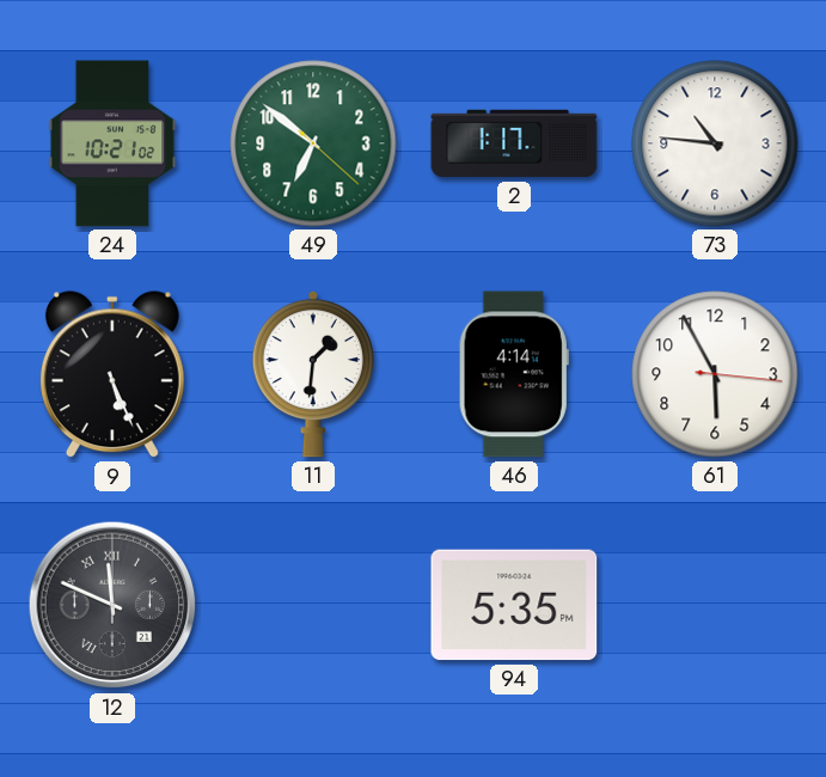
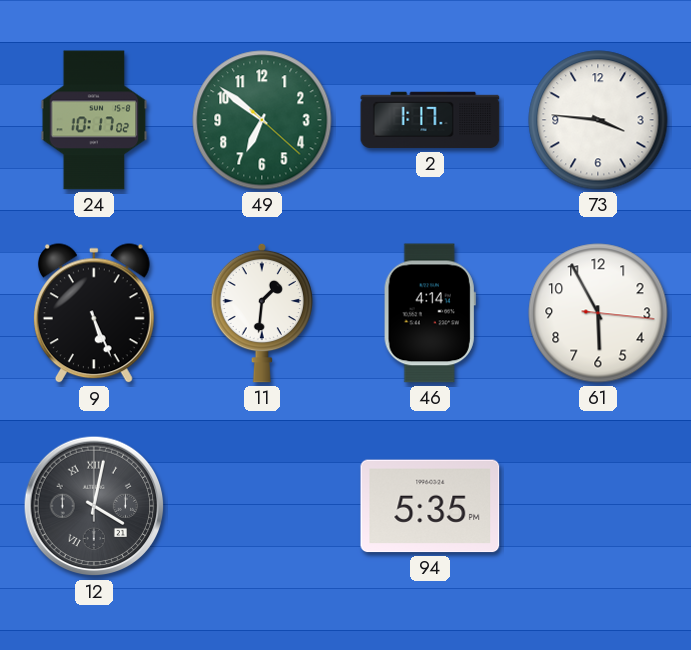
24: 10:21 -> 10:17 (94, 120)
73: 10:46 -> 3:46 (598, 120)
12: 11:49 -> 4:02 (94, 506)
